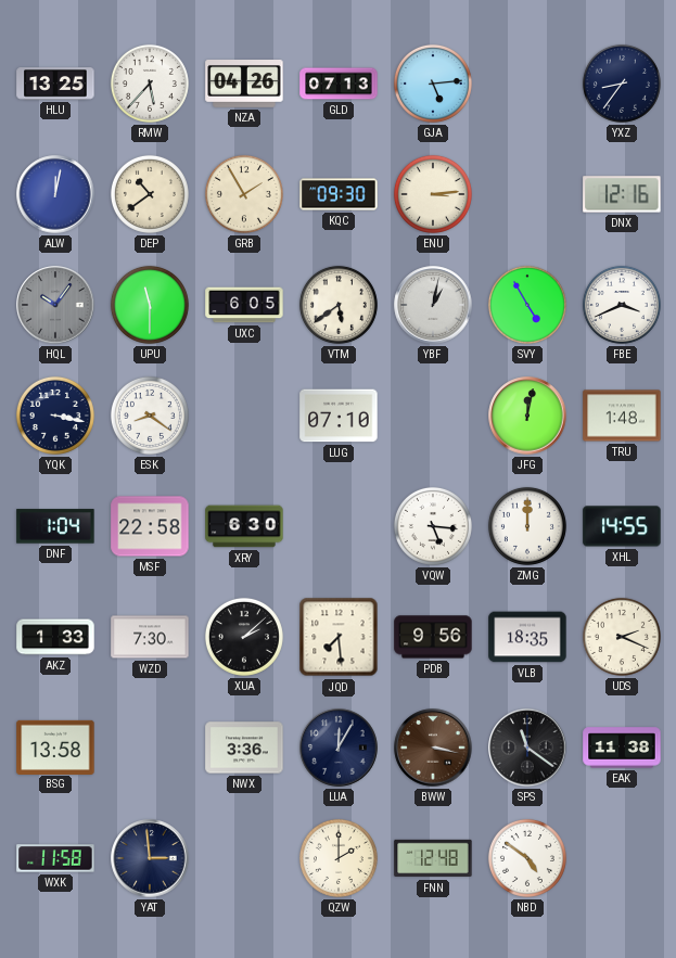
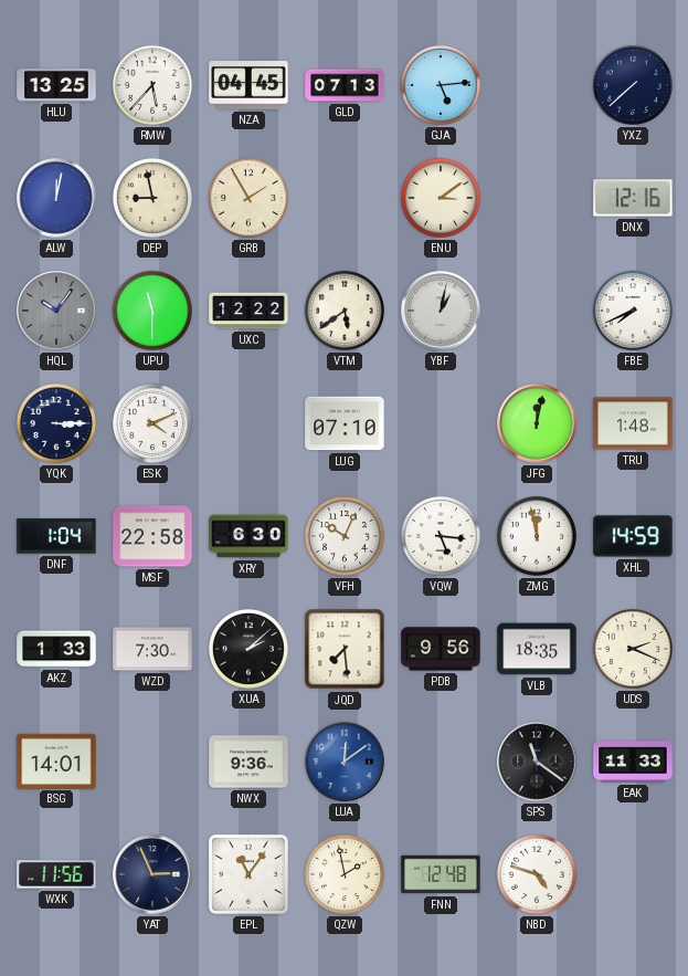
NZA: 04:26 -> 04:45 (248, 86)
YXZ: 8:36 -> 7:38 (633, 85)
DEP: 10:39 -> 8:58 (152, 198)
KQC: 09:30 -> none (339, 194)
ENU: 3:14 -> 3:09 (441, 198)
UXC: 6:05 -> 12:22 (248, 311)
SVY: 4:55 -> none (527, 305)
FBE: 3:41 -> 7:41 (633, 311)
YQK: 3:17 -> 3:15 (56, 423)
ESK: 8:21 -> 4:11 (152, 423)
VFH: none -> 10:04 (345, 536)
ZMG: 12:00 -> 11:58 (537, 536)
XHL: 14:55 -> 14:59 (633, 536)
BSG: 13:58 -> 14:01 (56, 760)
NWX: 3:36 -> 9:36 (248, 762)
LUA: 12:05 -> 12:09 (345, 762)
LUA dial: navy -> blue (345, 762)
BWW: 3:17 -> none (433, 748)
EAK: 11:38 -> 11:33 (633, 762)
WXK: 11:58 -> 11:56 (56, 874)
YAT: 2:59 -> 2:56 (152, 874)
EPL: none -> 11:06 (248, 874)
QZW: 2:00 -> 1:58 (345, 874)
NBD: 4:51 -> 4:48 (537, 874)
